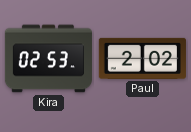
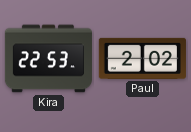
Kira: 02:53 -> 22:53 (48, 59)
